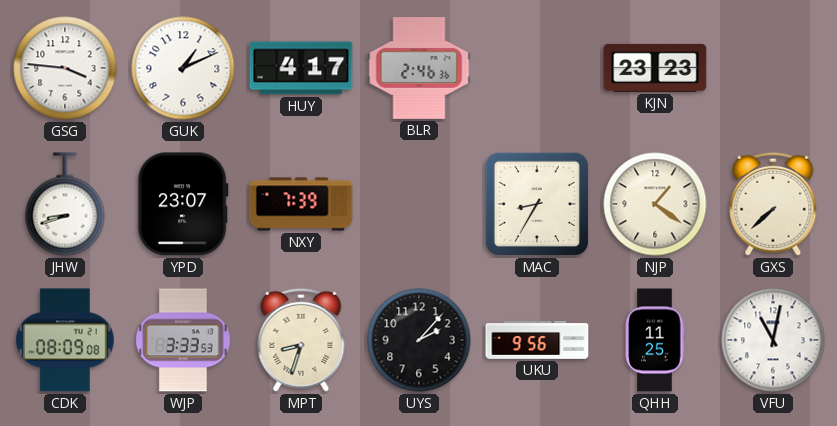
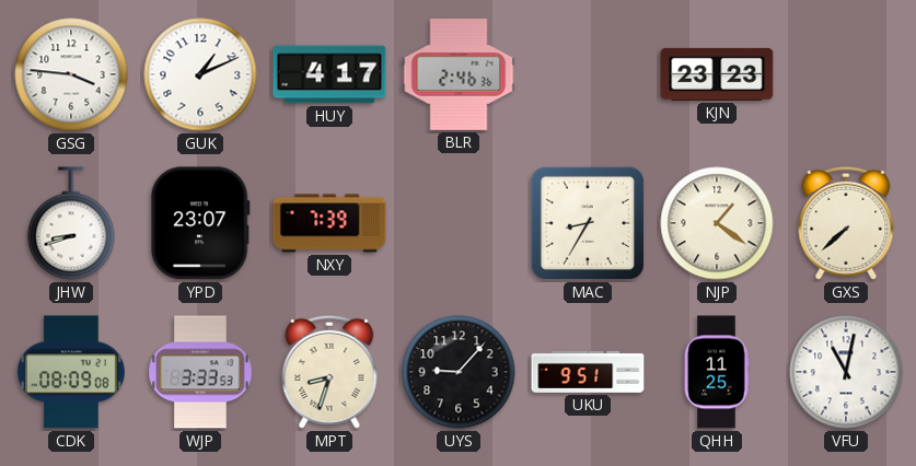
UYS: 2:07 -> 9:07 (459, 372)
UKU: 9:56 -> 9:51 (588, 372)
